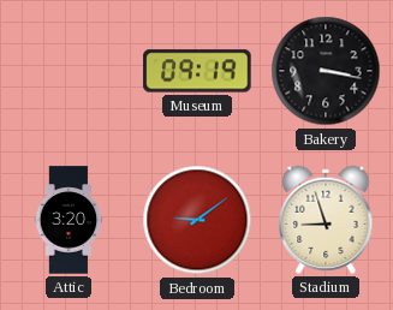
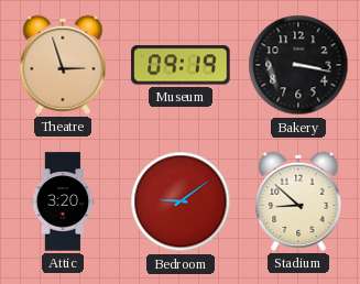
Theatre: none -> 2:57 (63, 65)
Stadium: 8:57 -> 8:52 (298, 201)
